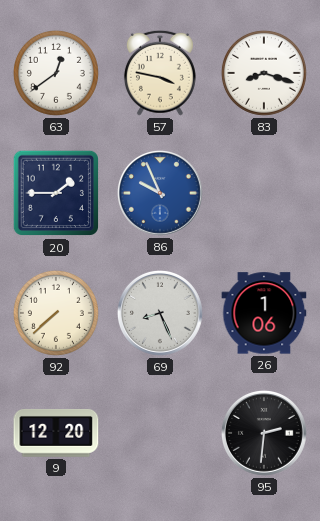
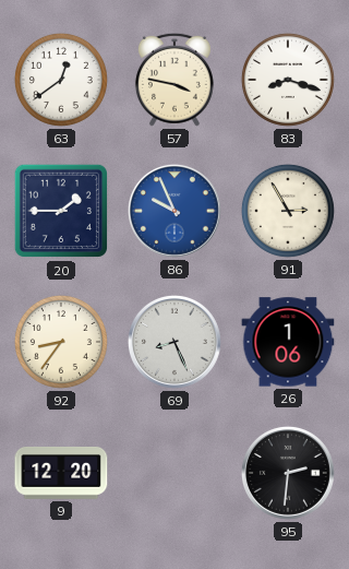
91: none -> 2:55 (288, 211)
92: 7:38 -> 8:36 (61, 342)
